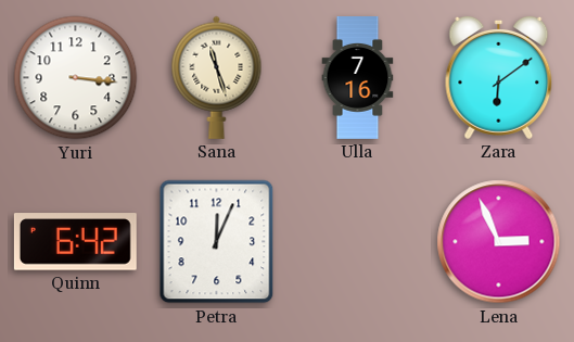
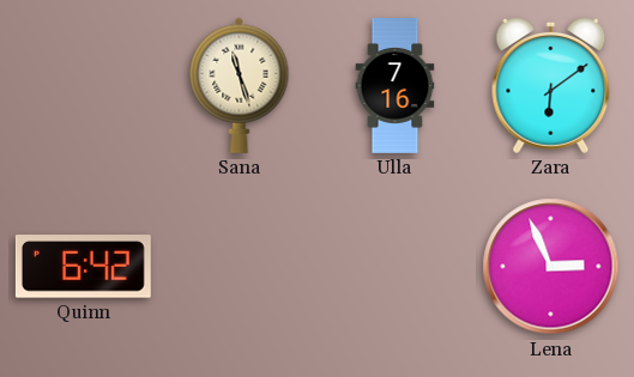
Yuri: 3:16 -> none (76, 78)
Petra: 12:04 -> none (217, 242)
